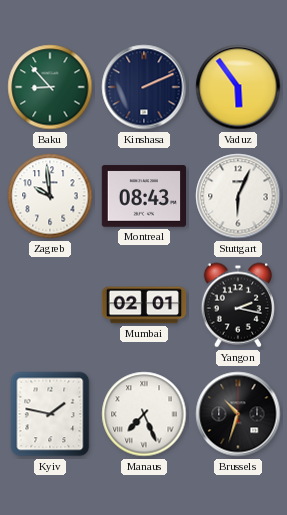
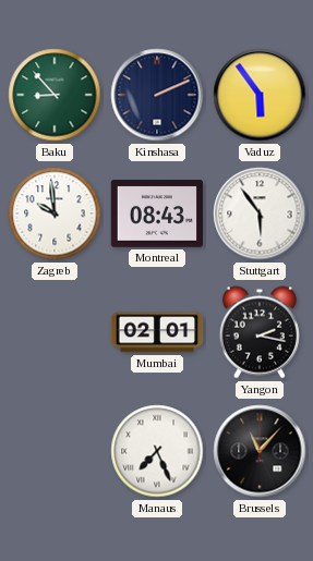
Stuttgart: 6:04 -> 5:54 (260, 214)
Kyiv: 1:47 -> none (50, 414)
Brussels: 10:33 -> 11:07 (260, 451)
